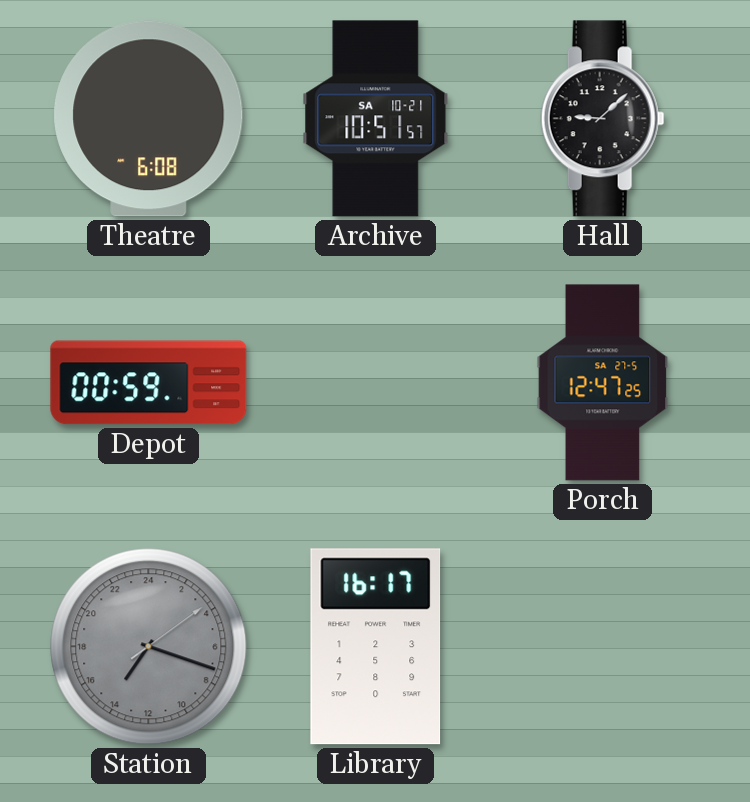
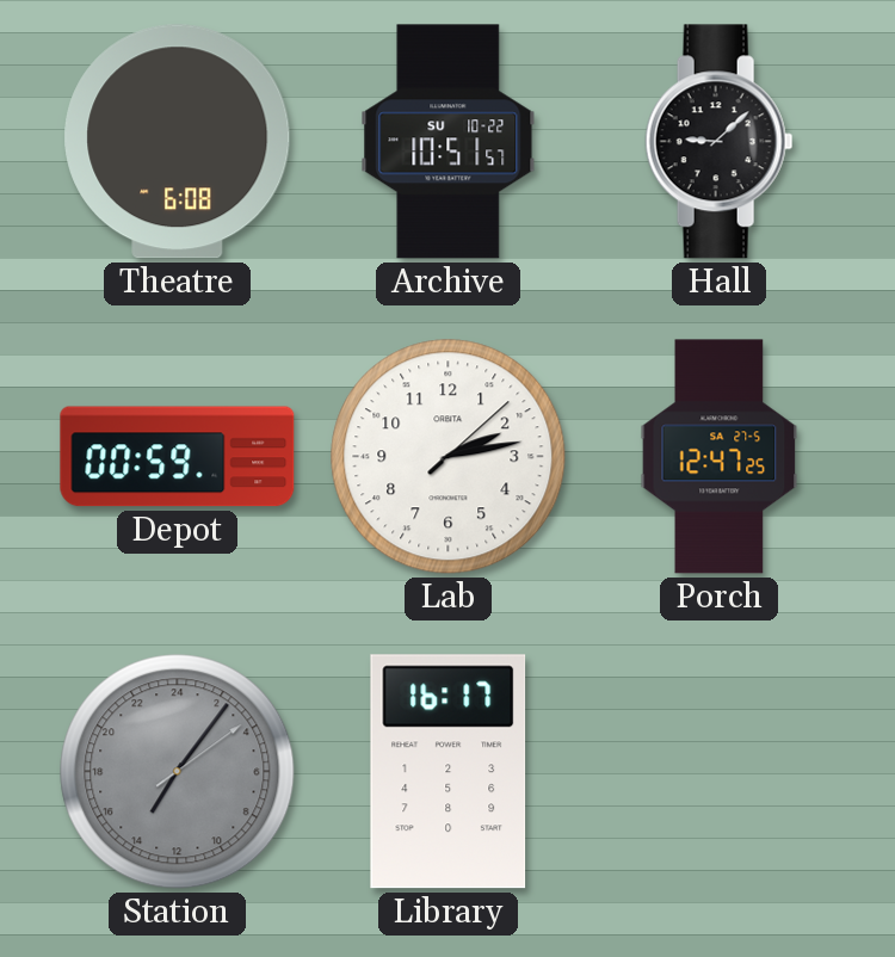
Archive date: SA 10-21 -> SU 10-22 (449, 142)
Lab: none -> 2:13 (449, 457)
Station: 14:18 -> 14:06 (178, 772)
